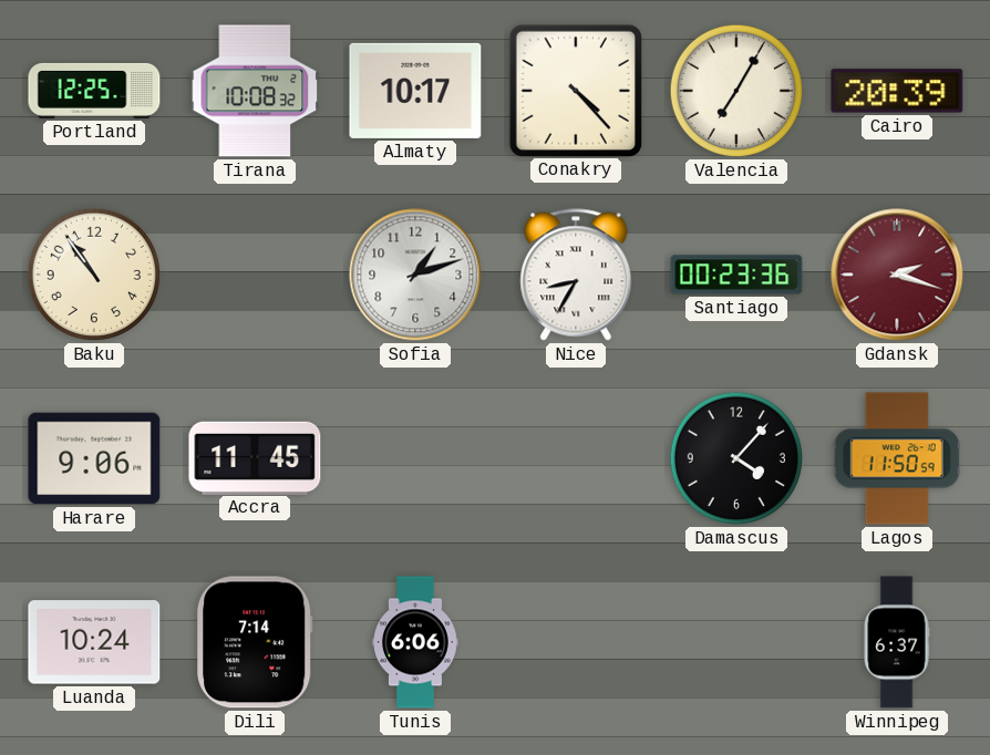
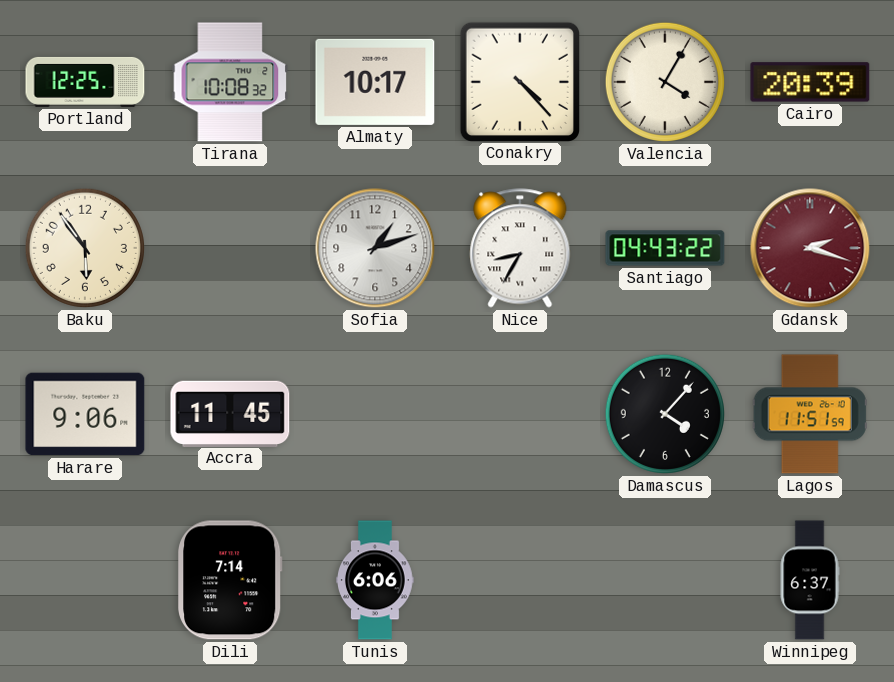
Valencia: 7:05 -> 4:05 (665, 82)
Baku: 10:54 -> 5:54 (85, 248)
Santiago: 00:23 -> 04:43 (665, 248)
Lagos: 11:50 -> 11:51 (810, 414)
Luanda: 10:24 -> none (94, 642)
